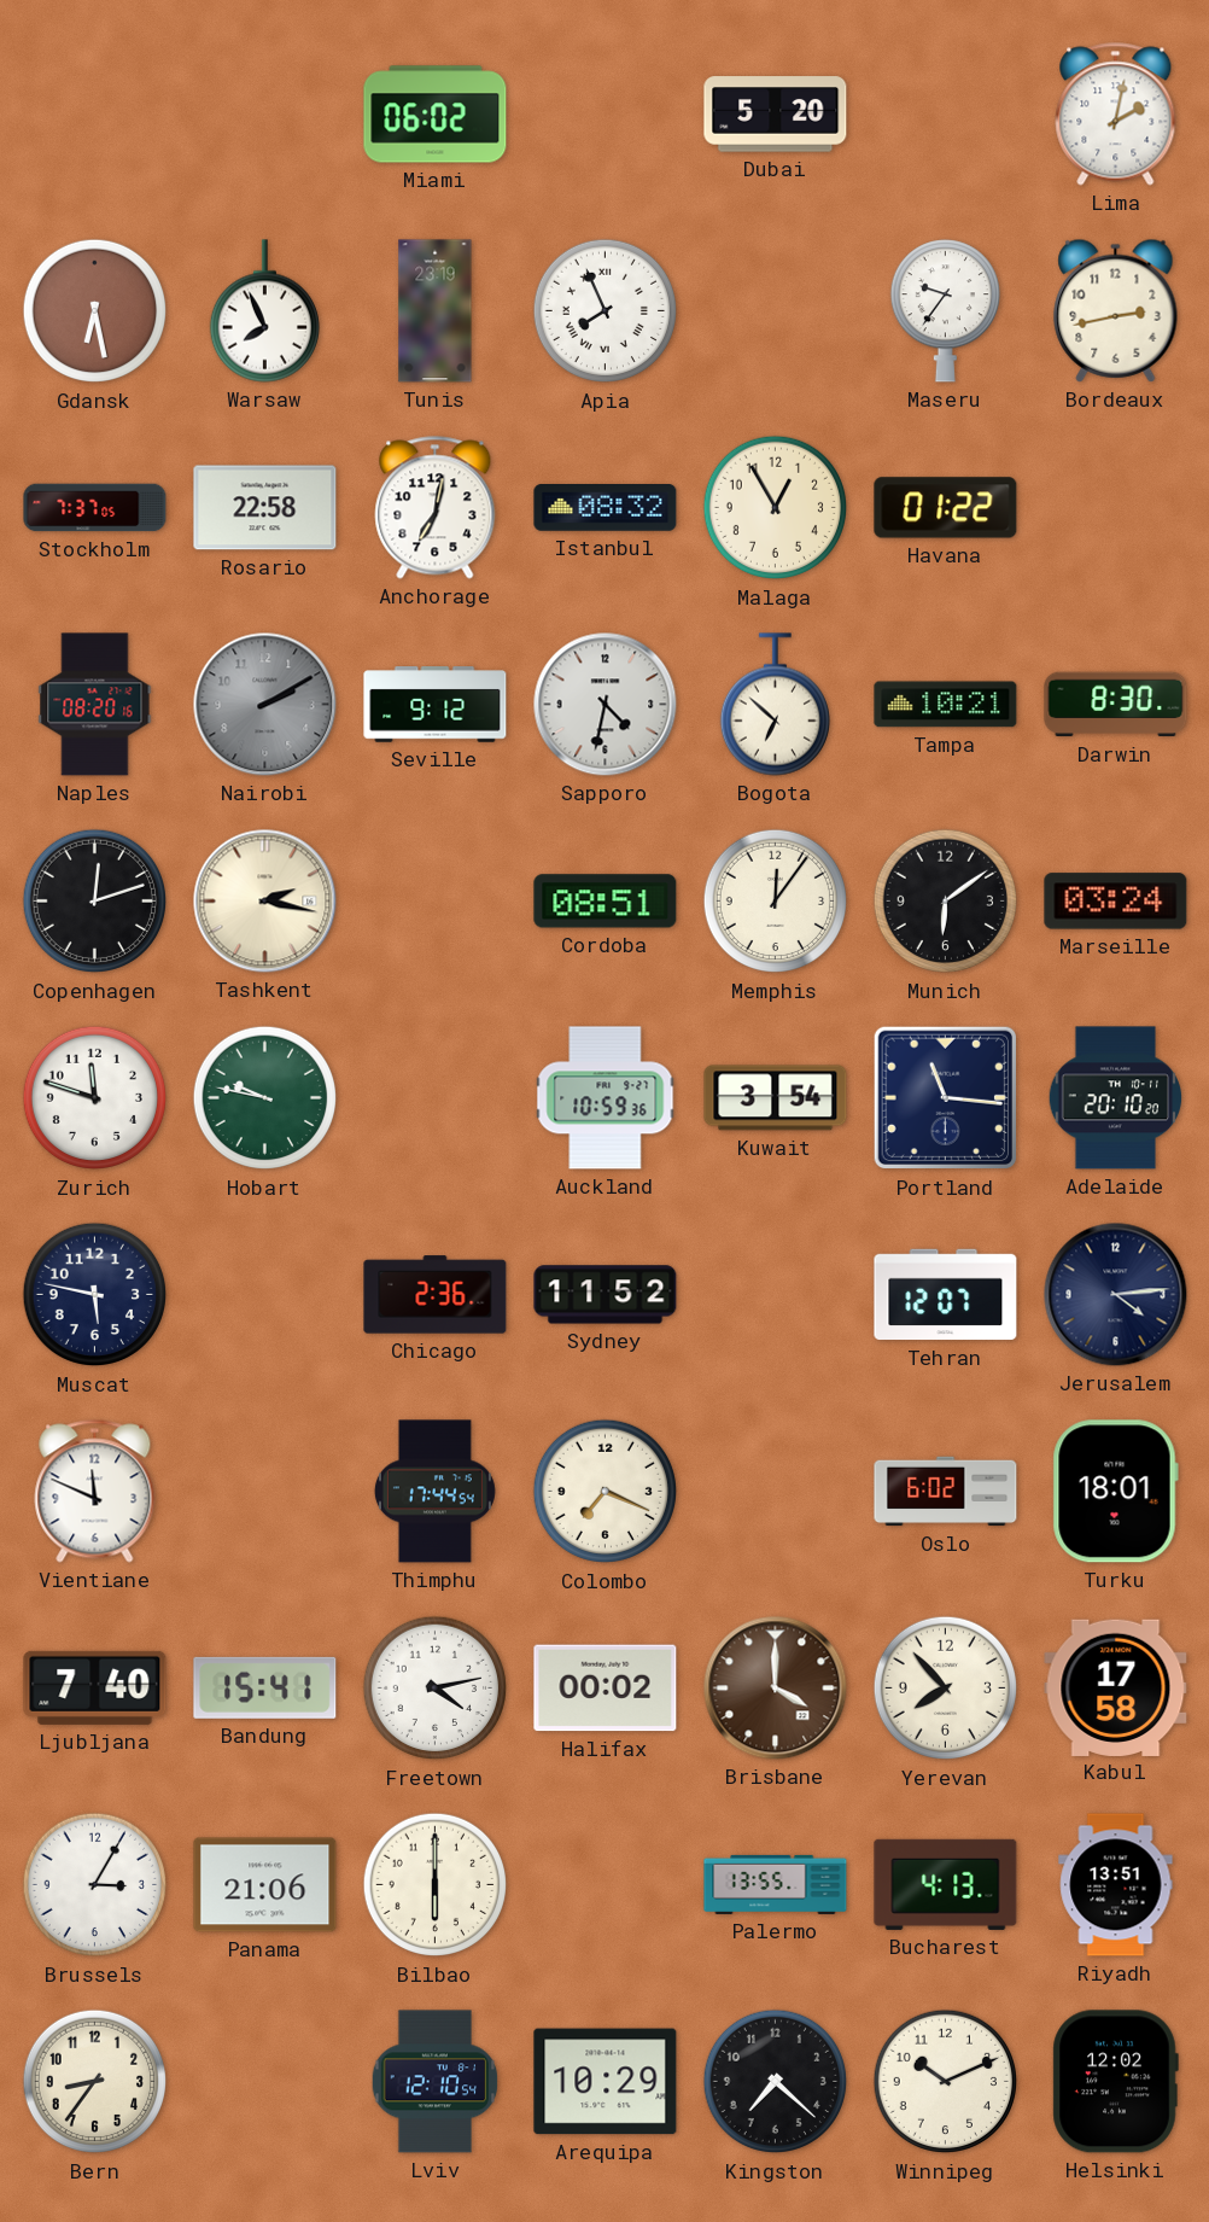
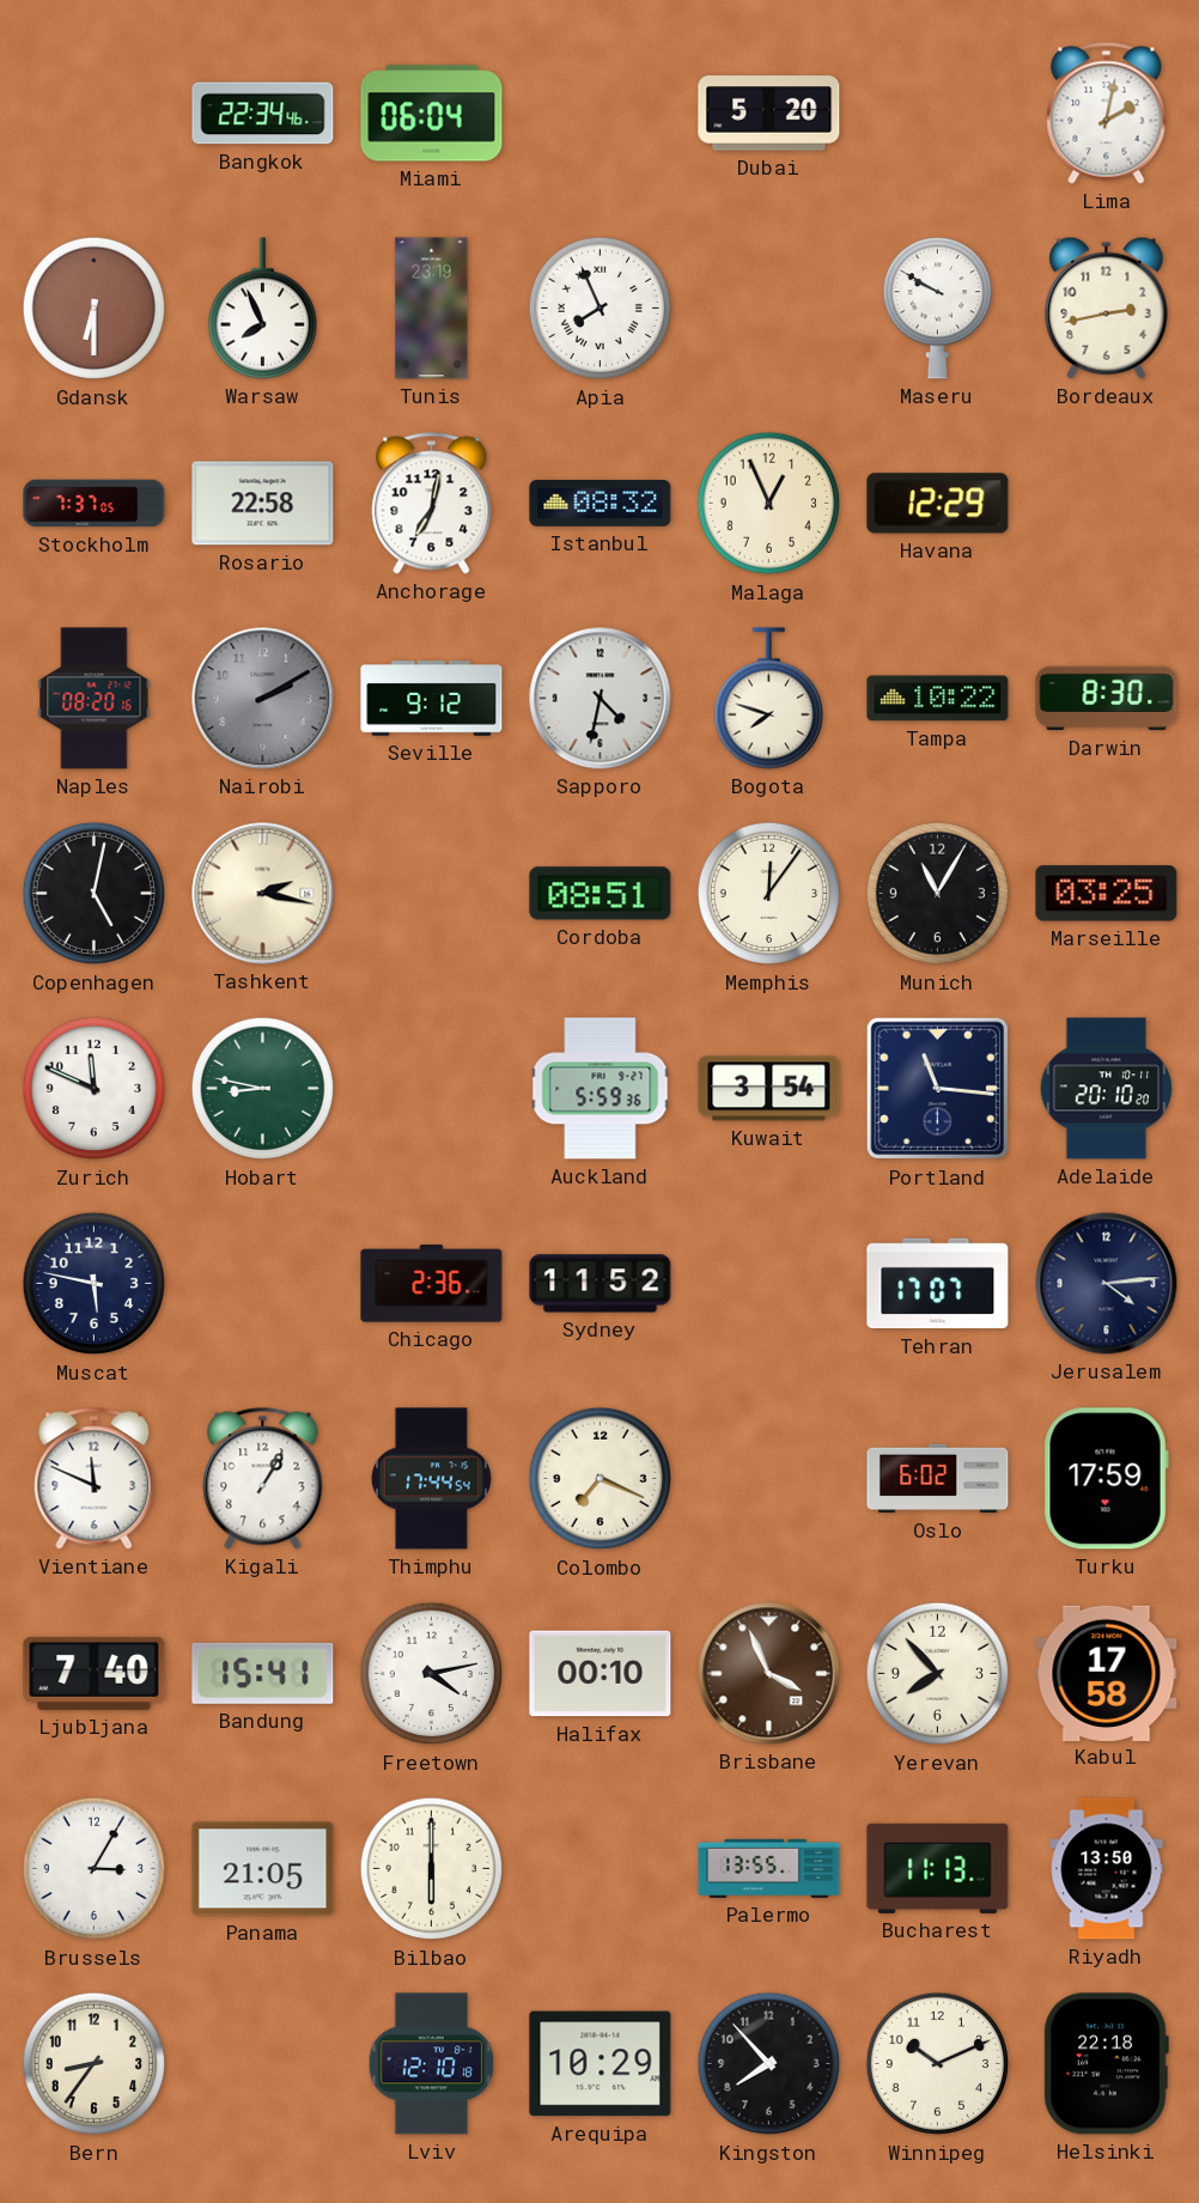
Bangkok: none -> 22:34 (263, 114)
Miami: 06:02 -> 06:04 (432, 114)
Gdansk: 6:28 -> 6:30 (95, 309)
Maseru: 9:36 -> 9:50 (937, 309)
Malaga: 12:55 -> 12:56 (769, 504)
Havana: 01:22 -> 12:29 (938, 504)
Bogota: 6:52 -> 7:48 (768, 699)
Tampa: 10:21 -> 10:22 (938, 699)
Copenhagen: 12:12 -> 5:02 (95, 894)
Munich: 6:09 -> 11:05 (938, 894)
Marseille: 03:24 -> 03:25 (1107, 894)
Zurich: 11:48 -> 11:49 (95, 1089)
Hobart: 9:47 -> 8:47 (263, 1089)
Auckland: 10:59 -> 5:59 (601, 1089)
Tehran: 12:07 -> 17:07 (938, 1284)
Kigali: none -> 1:05 (263, 1479)
Turku: 18:01 -> 17:59 (1106, 1479)
Halifax: 00:02 -> 00:10 (601, 1674)
Brisbane: 4:00 -> 3:56 (769, 1674)
Panama: 21:06 -> 21:05 (263, 1869)
Bucharest: 4:13 -> 11:13 (938, 1868)
Riyadh: 13:51 -> 13:50 (1107, 1869)
Lviv: 12:10:54 -> 12:10:18 (432, 2064)
Kingston: 7:22 -> 7:53 (769, 2064)
Helsinki: 12:02 -> 22:18 (1106, 2064)
